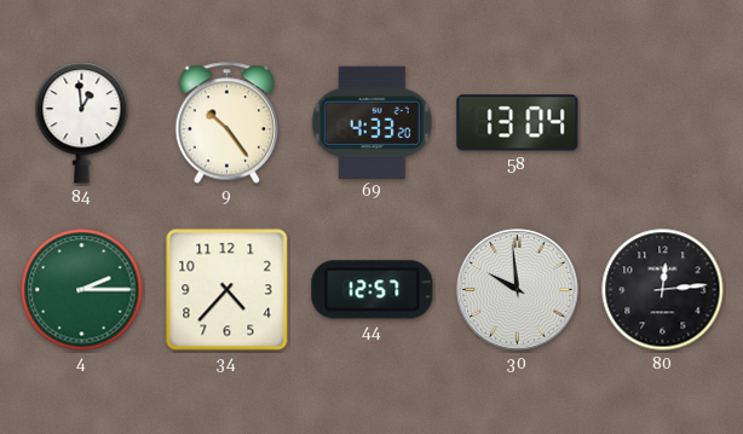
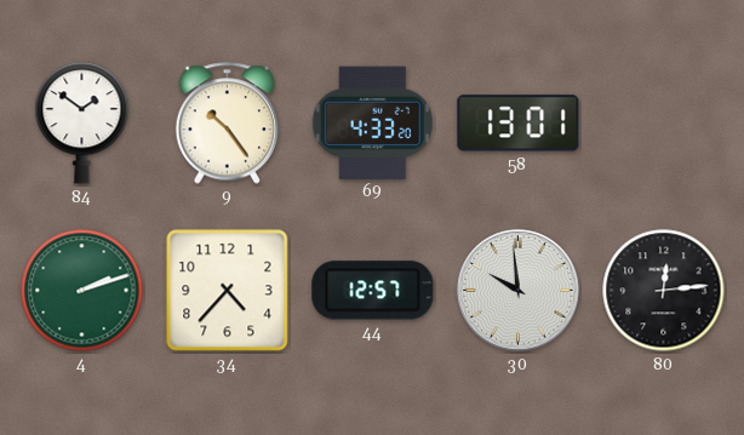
84: 12:59 -> 1:51 (82, 124)
58: 13:04 -> 13:01 (519, 124)
4: 2:15 -> 2:12 (82, 291)
